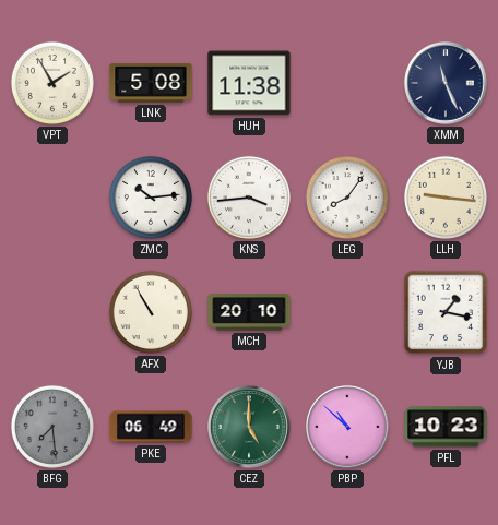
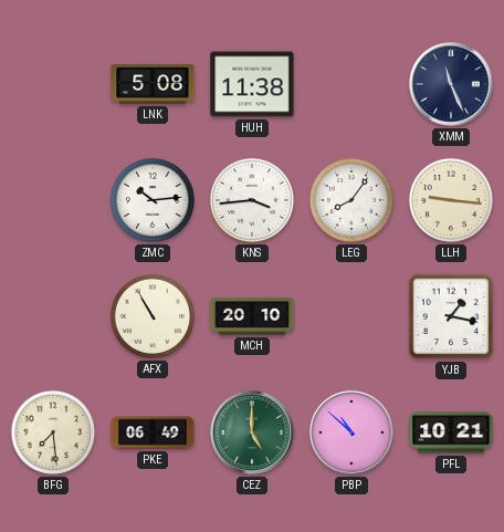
VPT: 1:55 -> none (52, 83)
BFG dial: grey -> cream (53, 432)
PFL: 10:23 -> 10:21 (451, 432)
